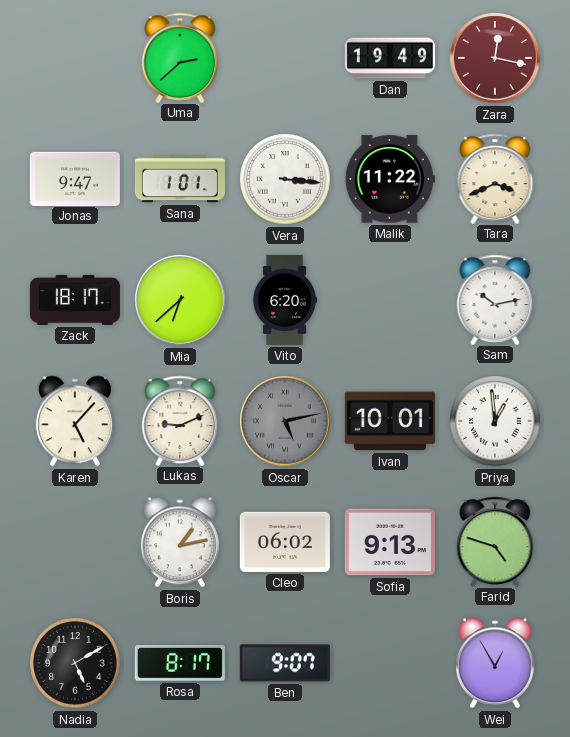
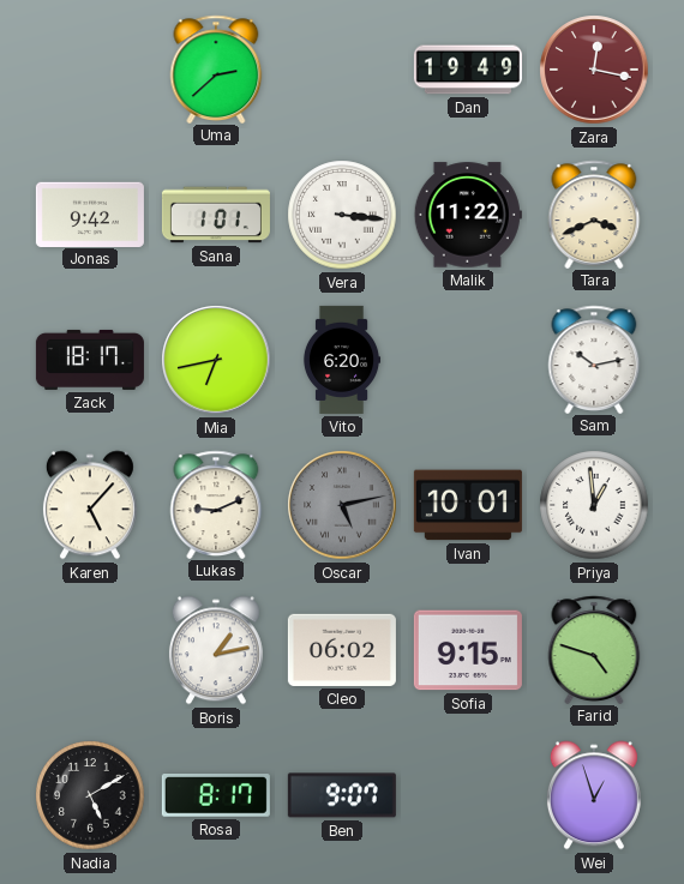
Jonas: 9:47 -> 9:42 (90, 214)
Mia: 6:38 -> 6:43 (216, 360)
Sofia: 9:13 -> 9:15 (468, 650)
Wei: 12:55 -> 12:57 (594, 795)
